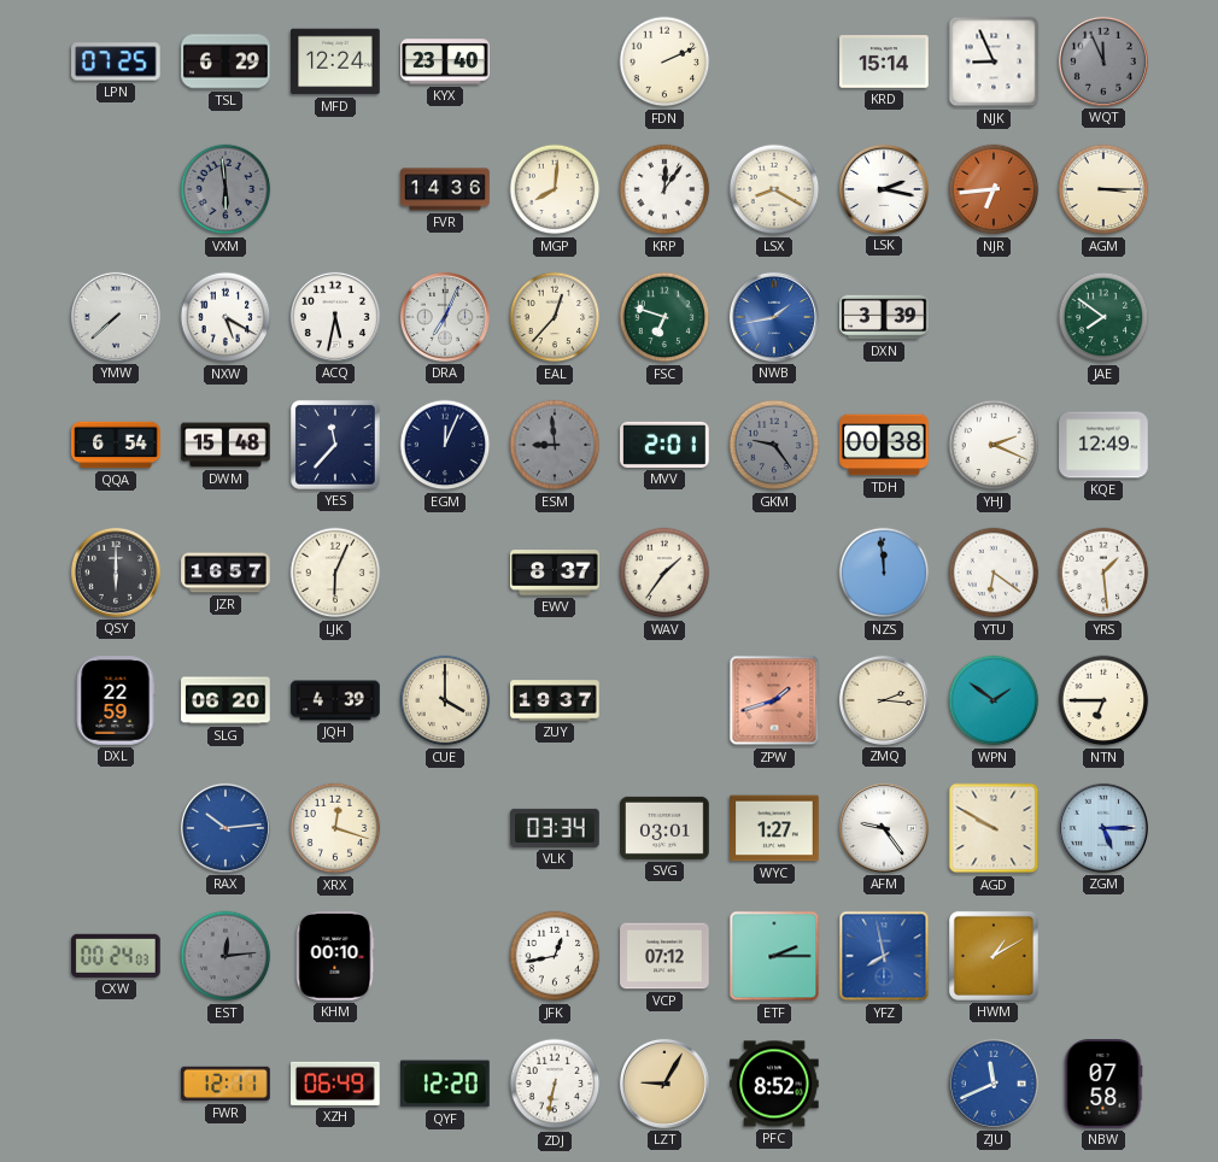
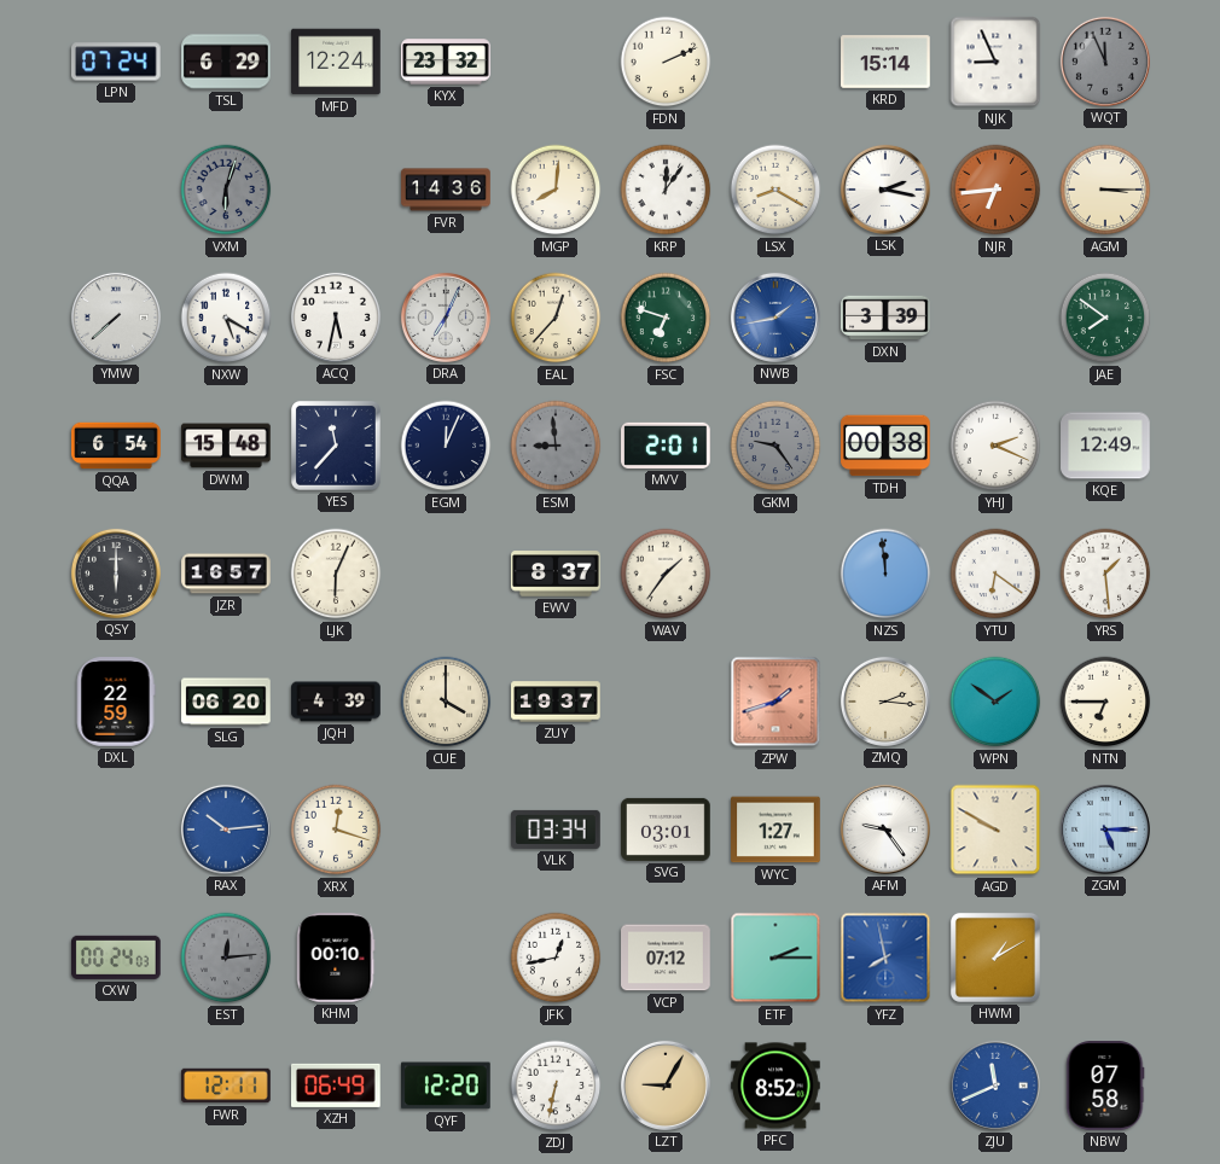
LPN: 07:25 -> 07:24 (117, 62)
KYX: 23:40 -> 23:32 (446, 62)
VXM: 5:59 -> 6:03 (226, 190)
